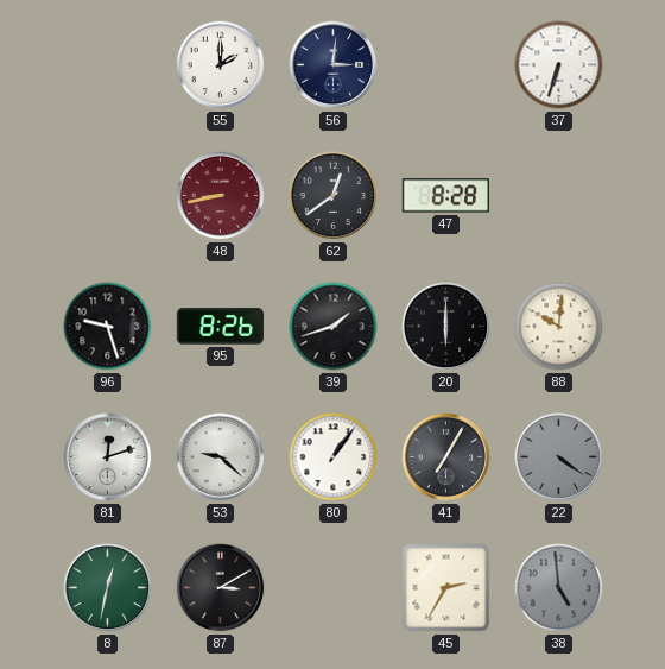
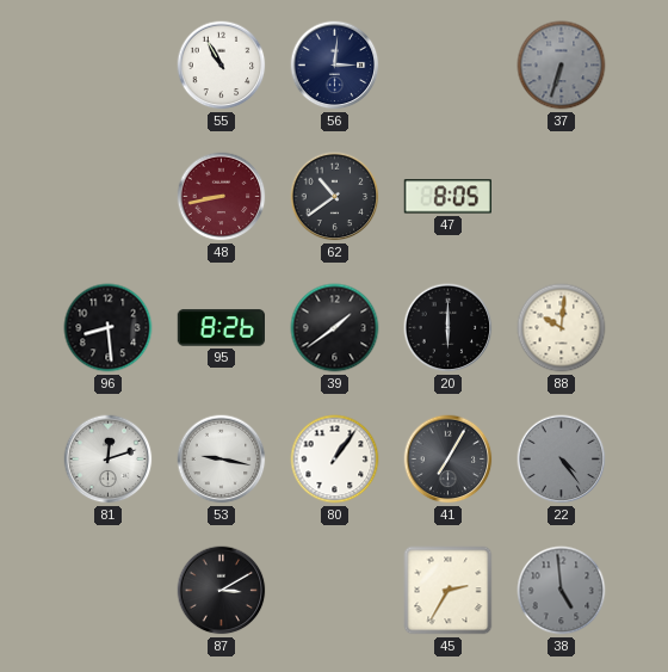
55: 2:00 -> 10:55 (222, 66)
37 dial: white -> grey (562, 66)
62: 12:39 -> 10:39 (335, 197)
47: 8:28 -> 8:05 (447, 197)
96: 9:27 -> 8:29 (109, 328)
39: 1:42 -> 1:39 (335, 328)
53: 9:22 -> 9:17 (222, 460)
22: 4:21 -> 4:24 (562, 460)
8: 12:32 -> none (108, 588)
